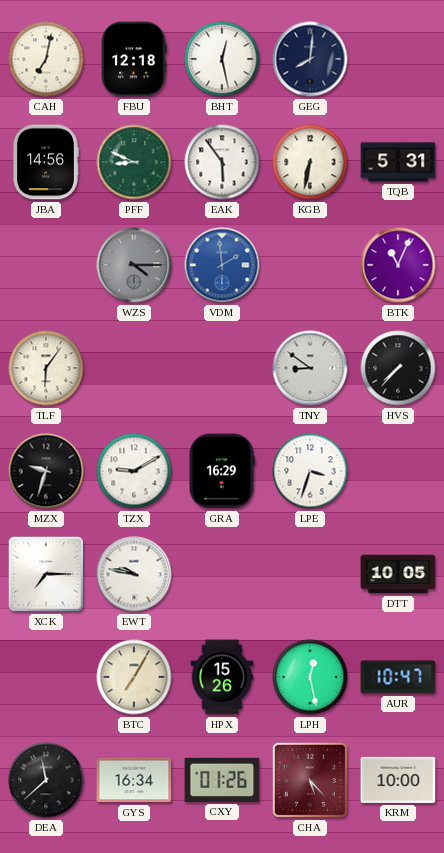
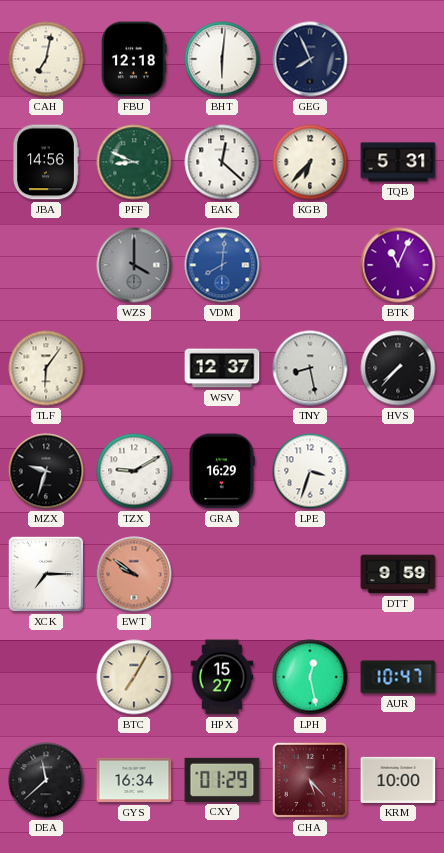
BHT: 12:28 -> 6:01 (222, 59)
GEG: 8:01 -> 7:56 (310, 59)
EAK: 5:54 -> 12:22 (222, 162)
KGB: 6:32 -> 6:37 (310, 162)
WZS: 4:15 -> 4:00 (134, 265)
VDM: 1:59 -> 8:01 (222, 265)
WSV: none -> 12:37 (222, 368)
TNY: 8:51 -> 8:28 (310, 368)
EWT: 9:47 -> 9:51 (134, 574)
EWT dial: white -> salmon (134, 574)
DTT: 10:05 -> 9:59 (398, 574)
HPX: 15:26 -> 15:27 (222, 677)
CXY: 01:26 -> 01:29 (222, 780)
